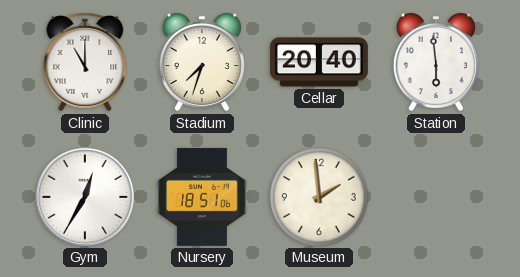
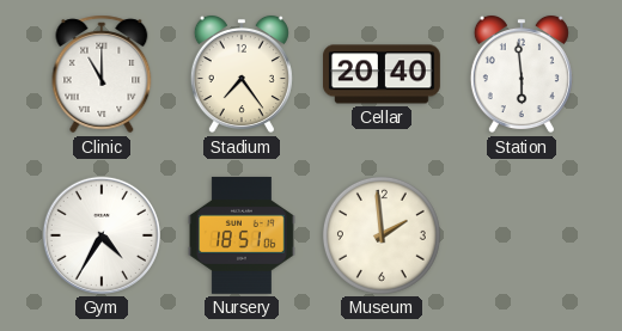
Stadium: 7:33 -> 7:24 (242, 74)
Gym: 12:35 -> 4:35 (102, 235)
